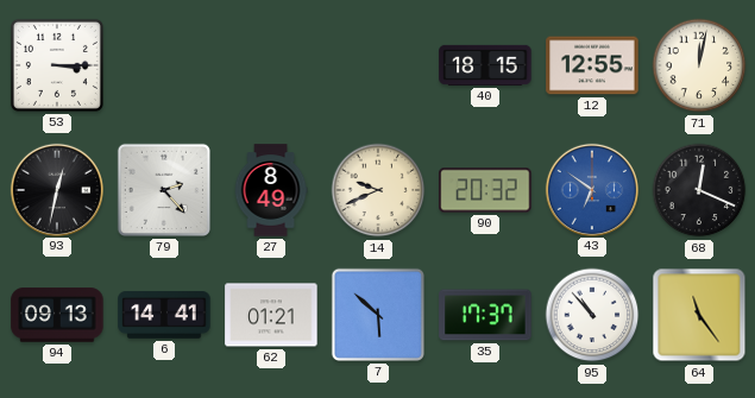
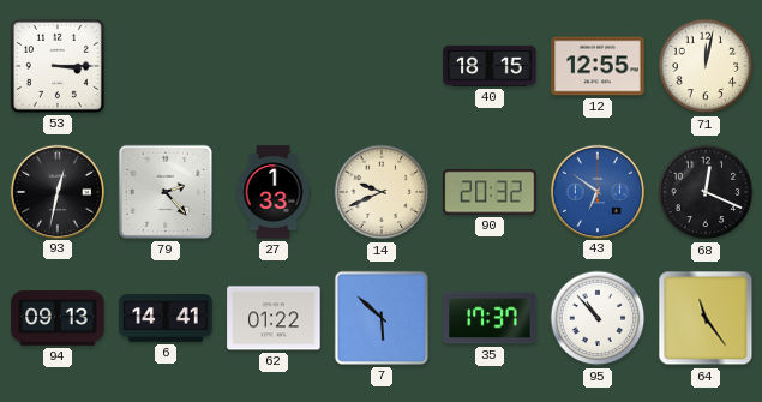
27: 8:49 -> 1:33 (274, 192)
62: 01:21 -> 01:22 (274, 318)
